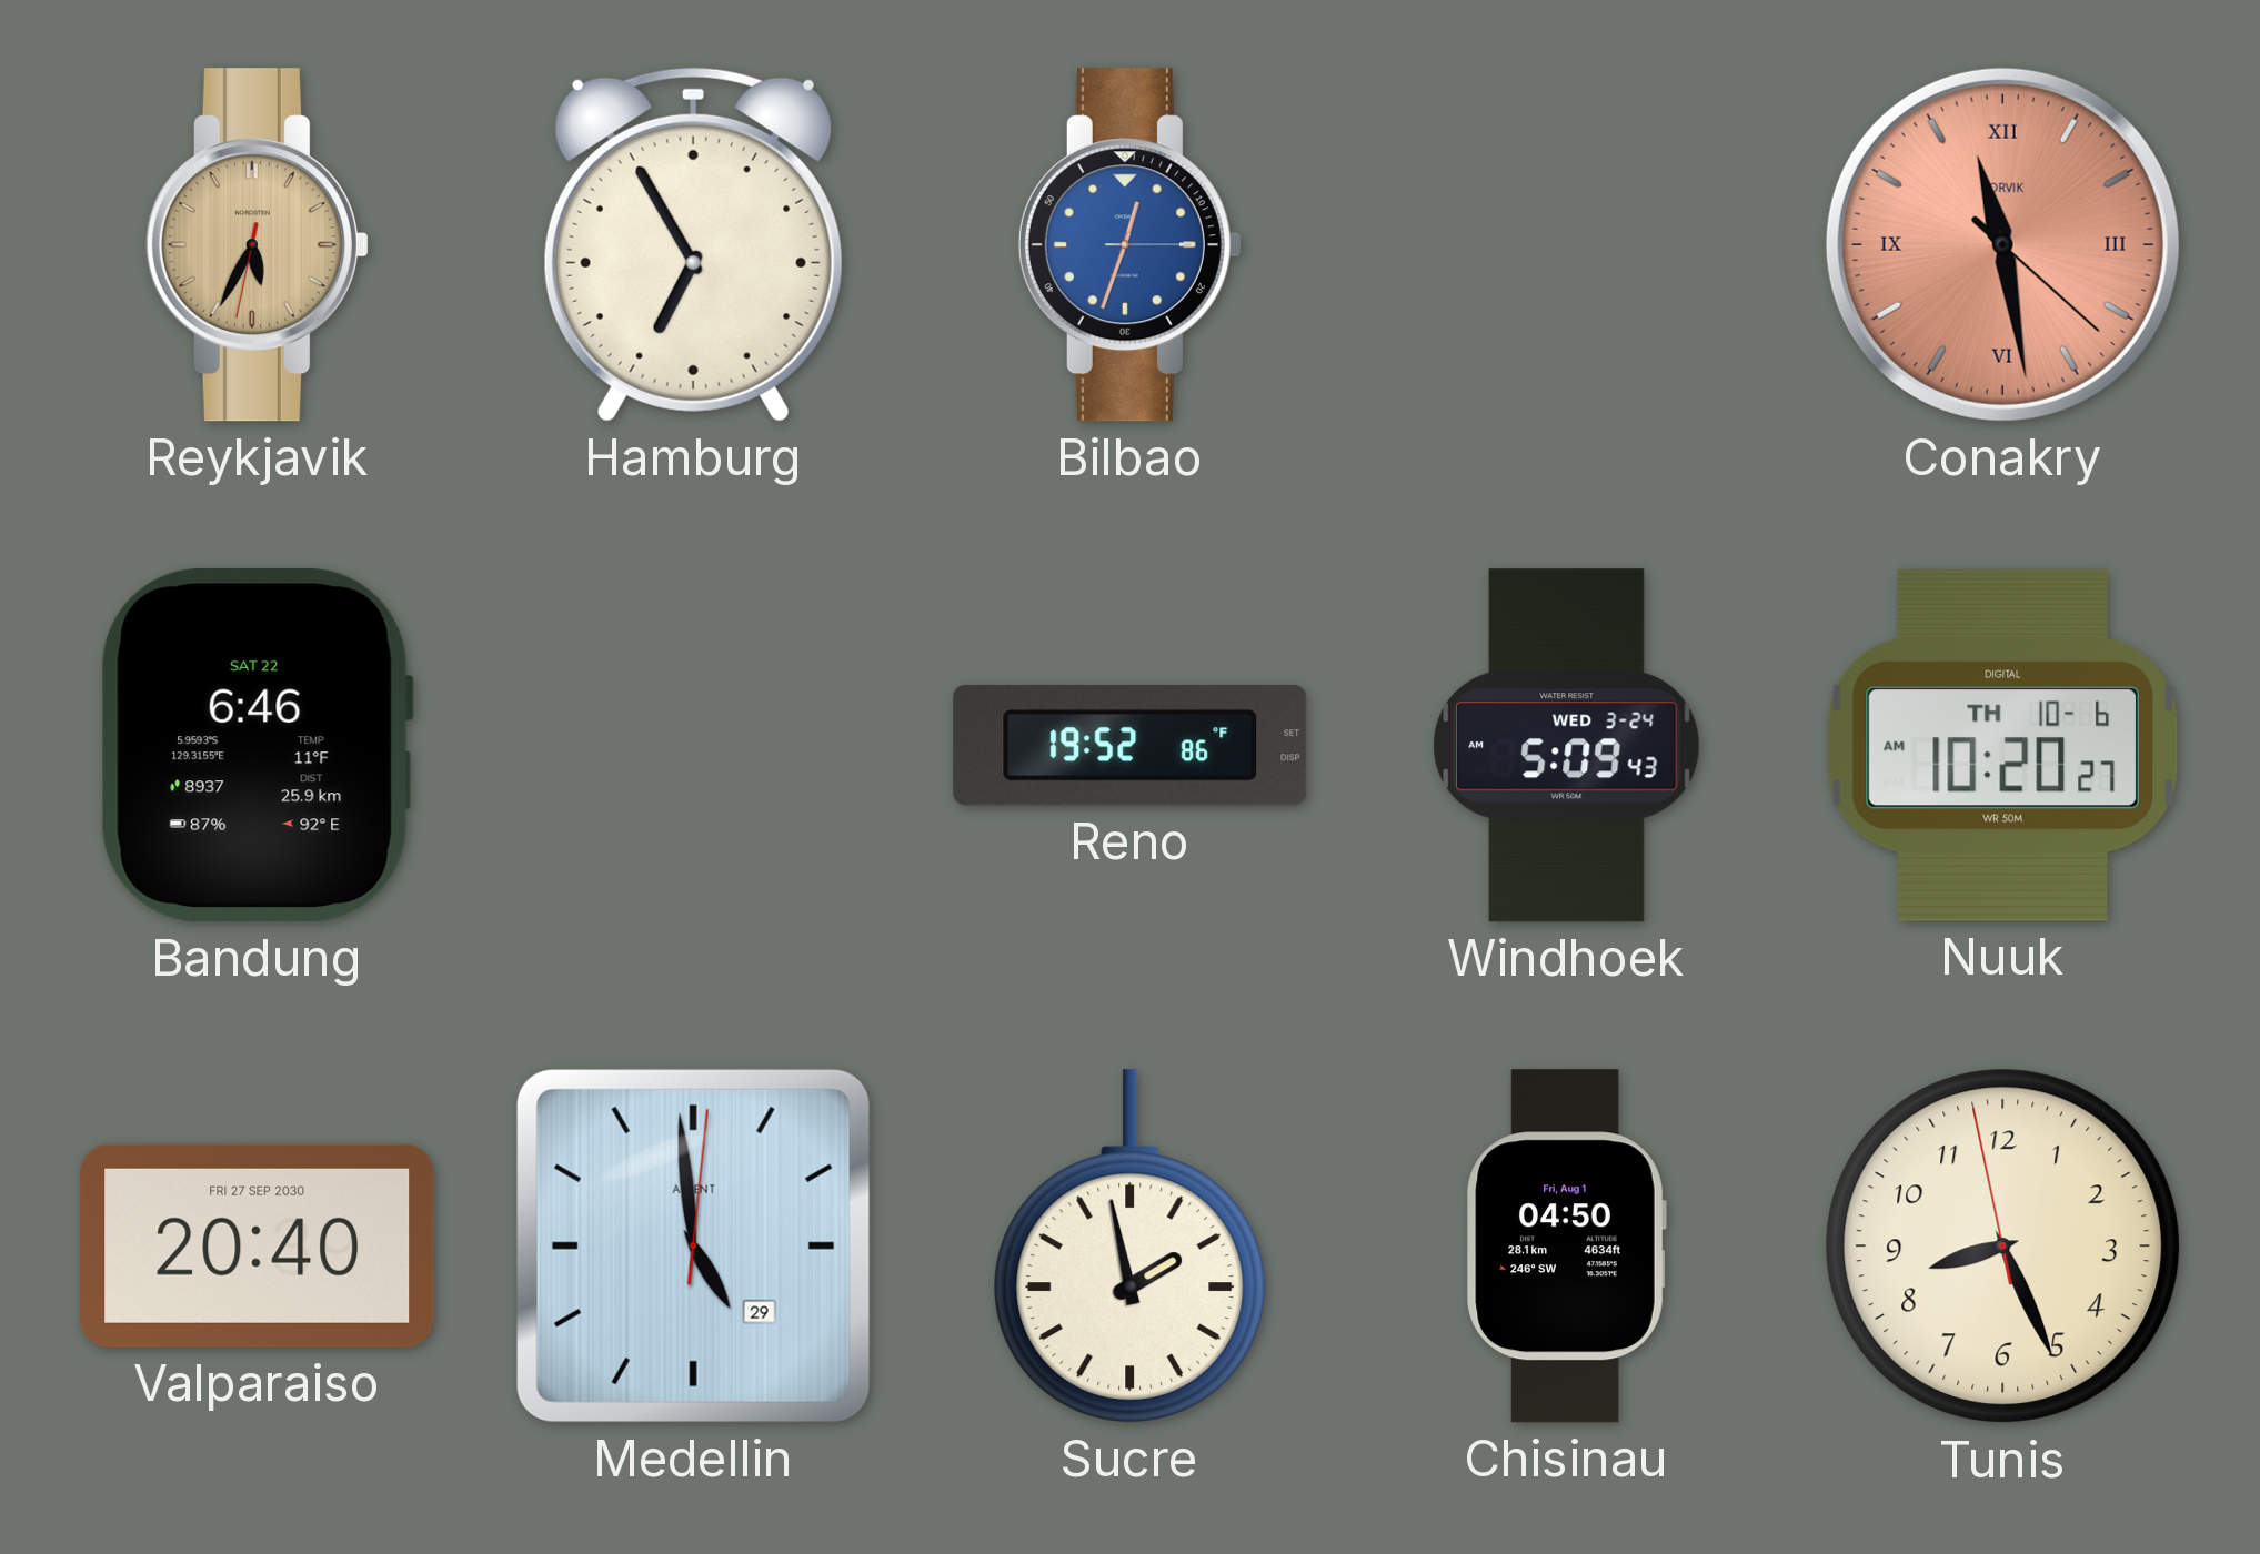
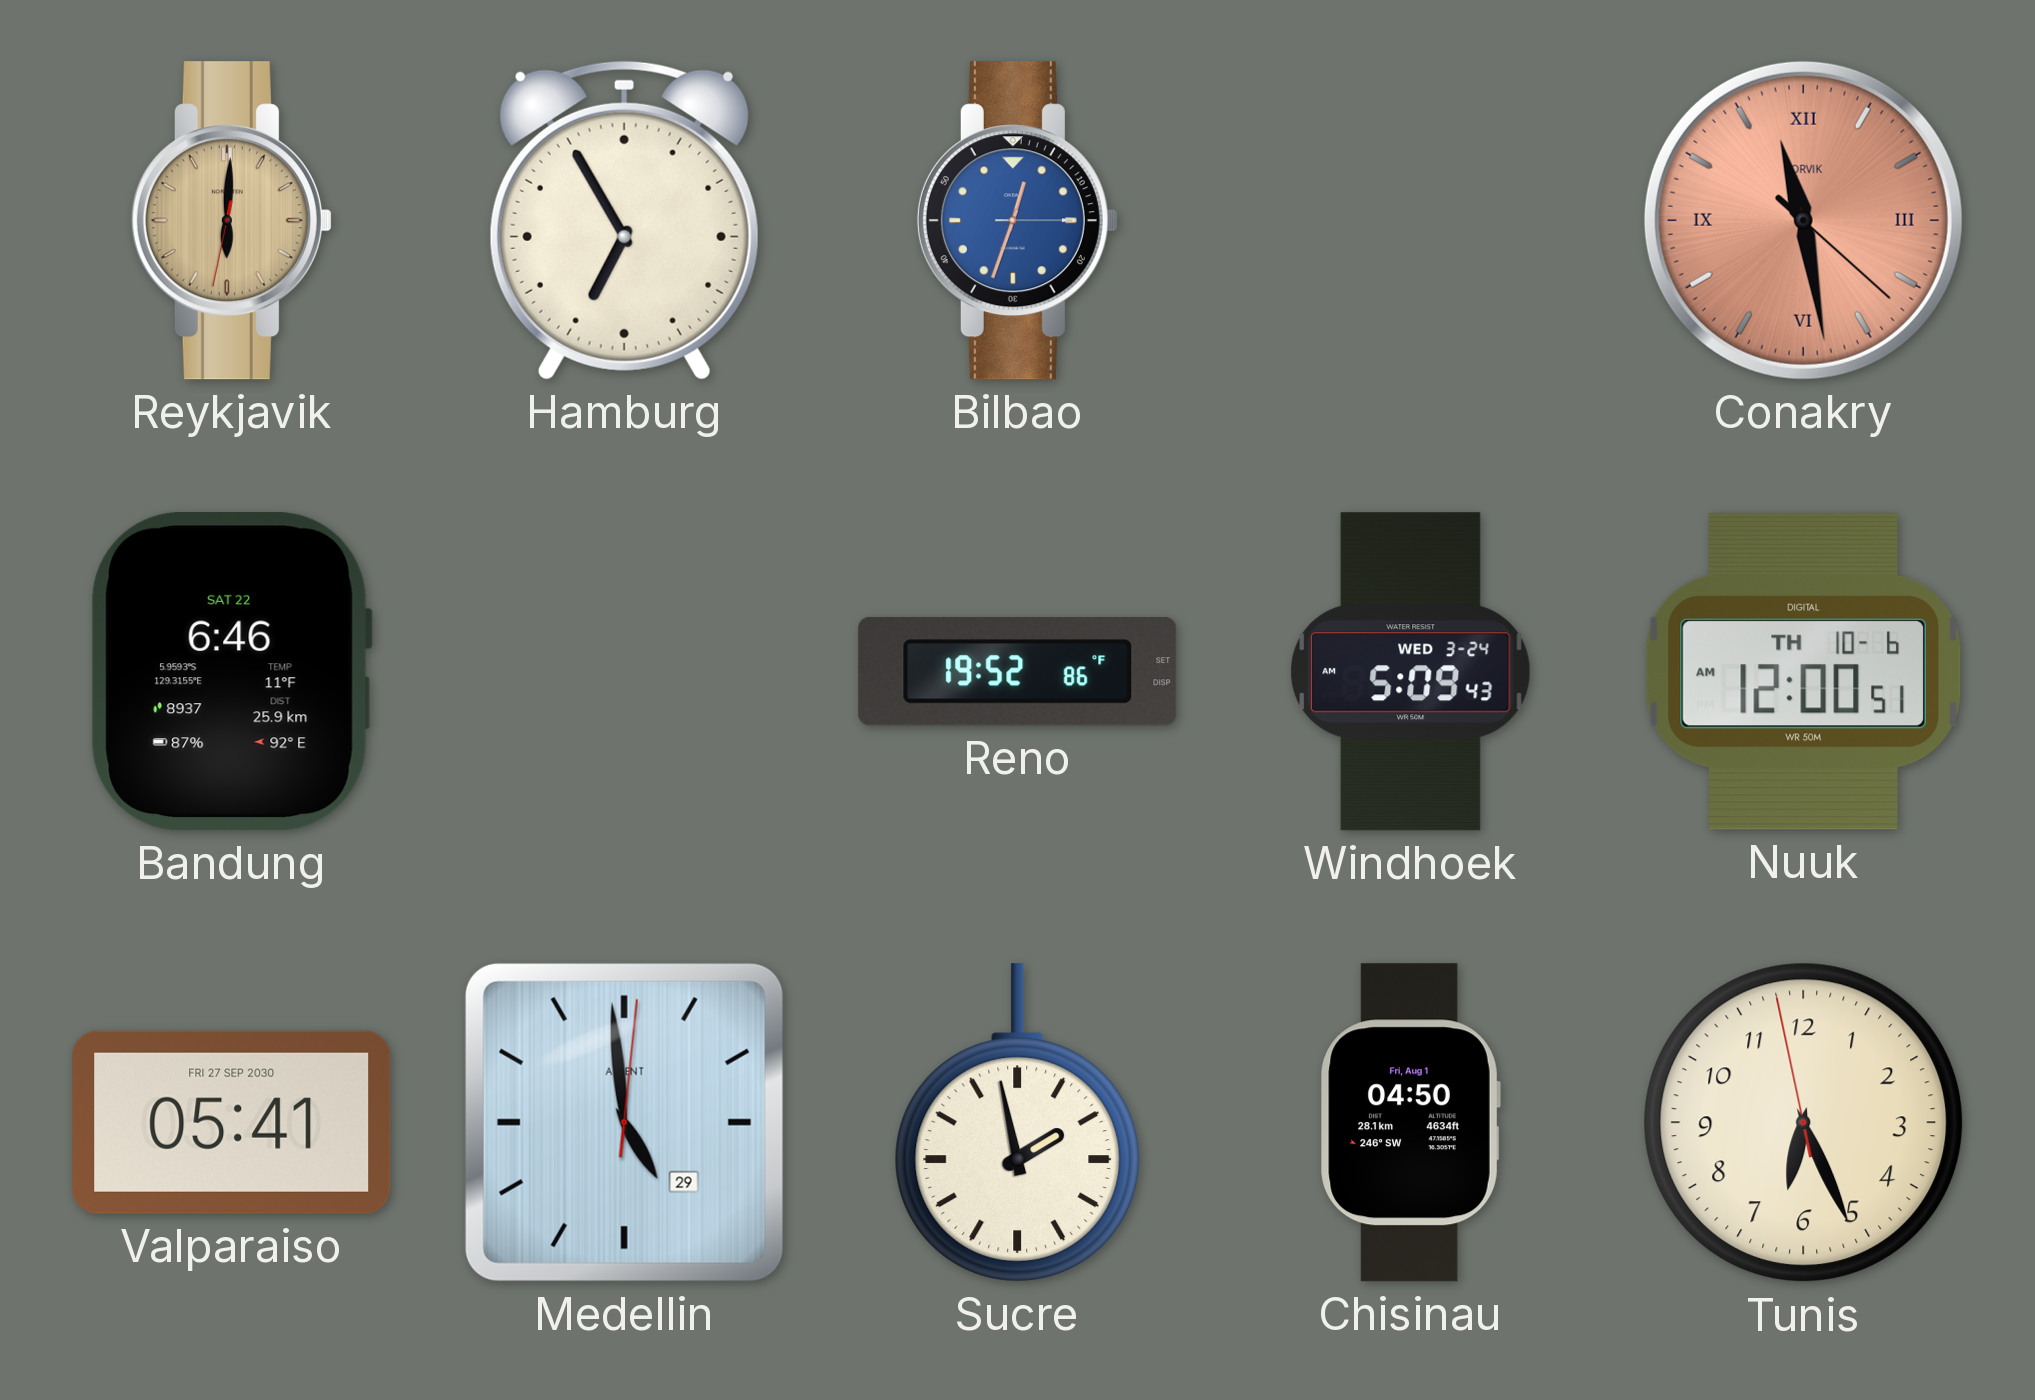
Reykjavik: 5:34 -> 6:00 (231, 221)
Nuuk: 10:20 -> 12:00 (1803, 671)
Valparaiso: 20:40 -> 05:41 (232, 1122)
Tunis: 8:25 -> 6:25 (1804, 1123)
